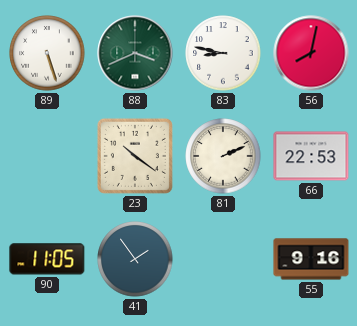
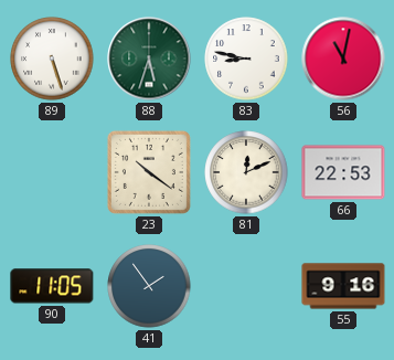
88: 3:41 -> 5:33 (149, 59)
56: 8:02 -> 11:02 (343, 59)
81: 2:11 -> 12:11 (246, 172)
